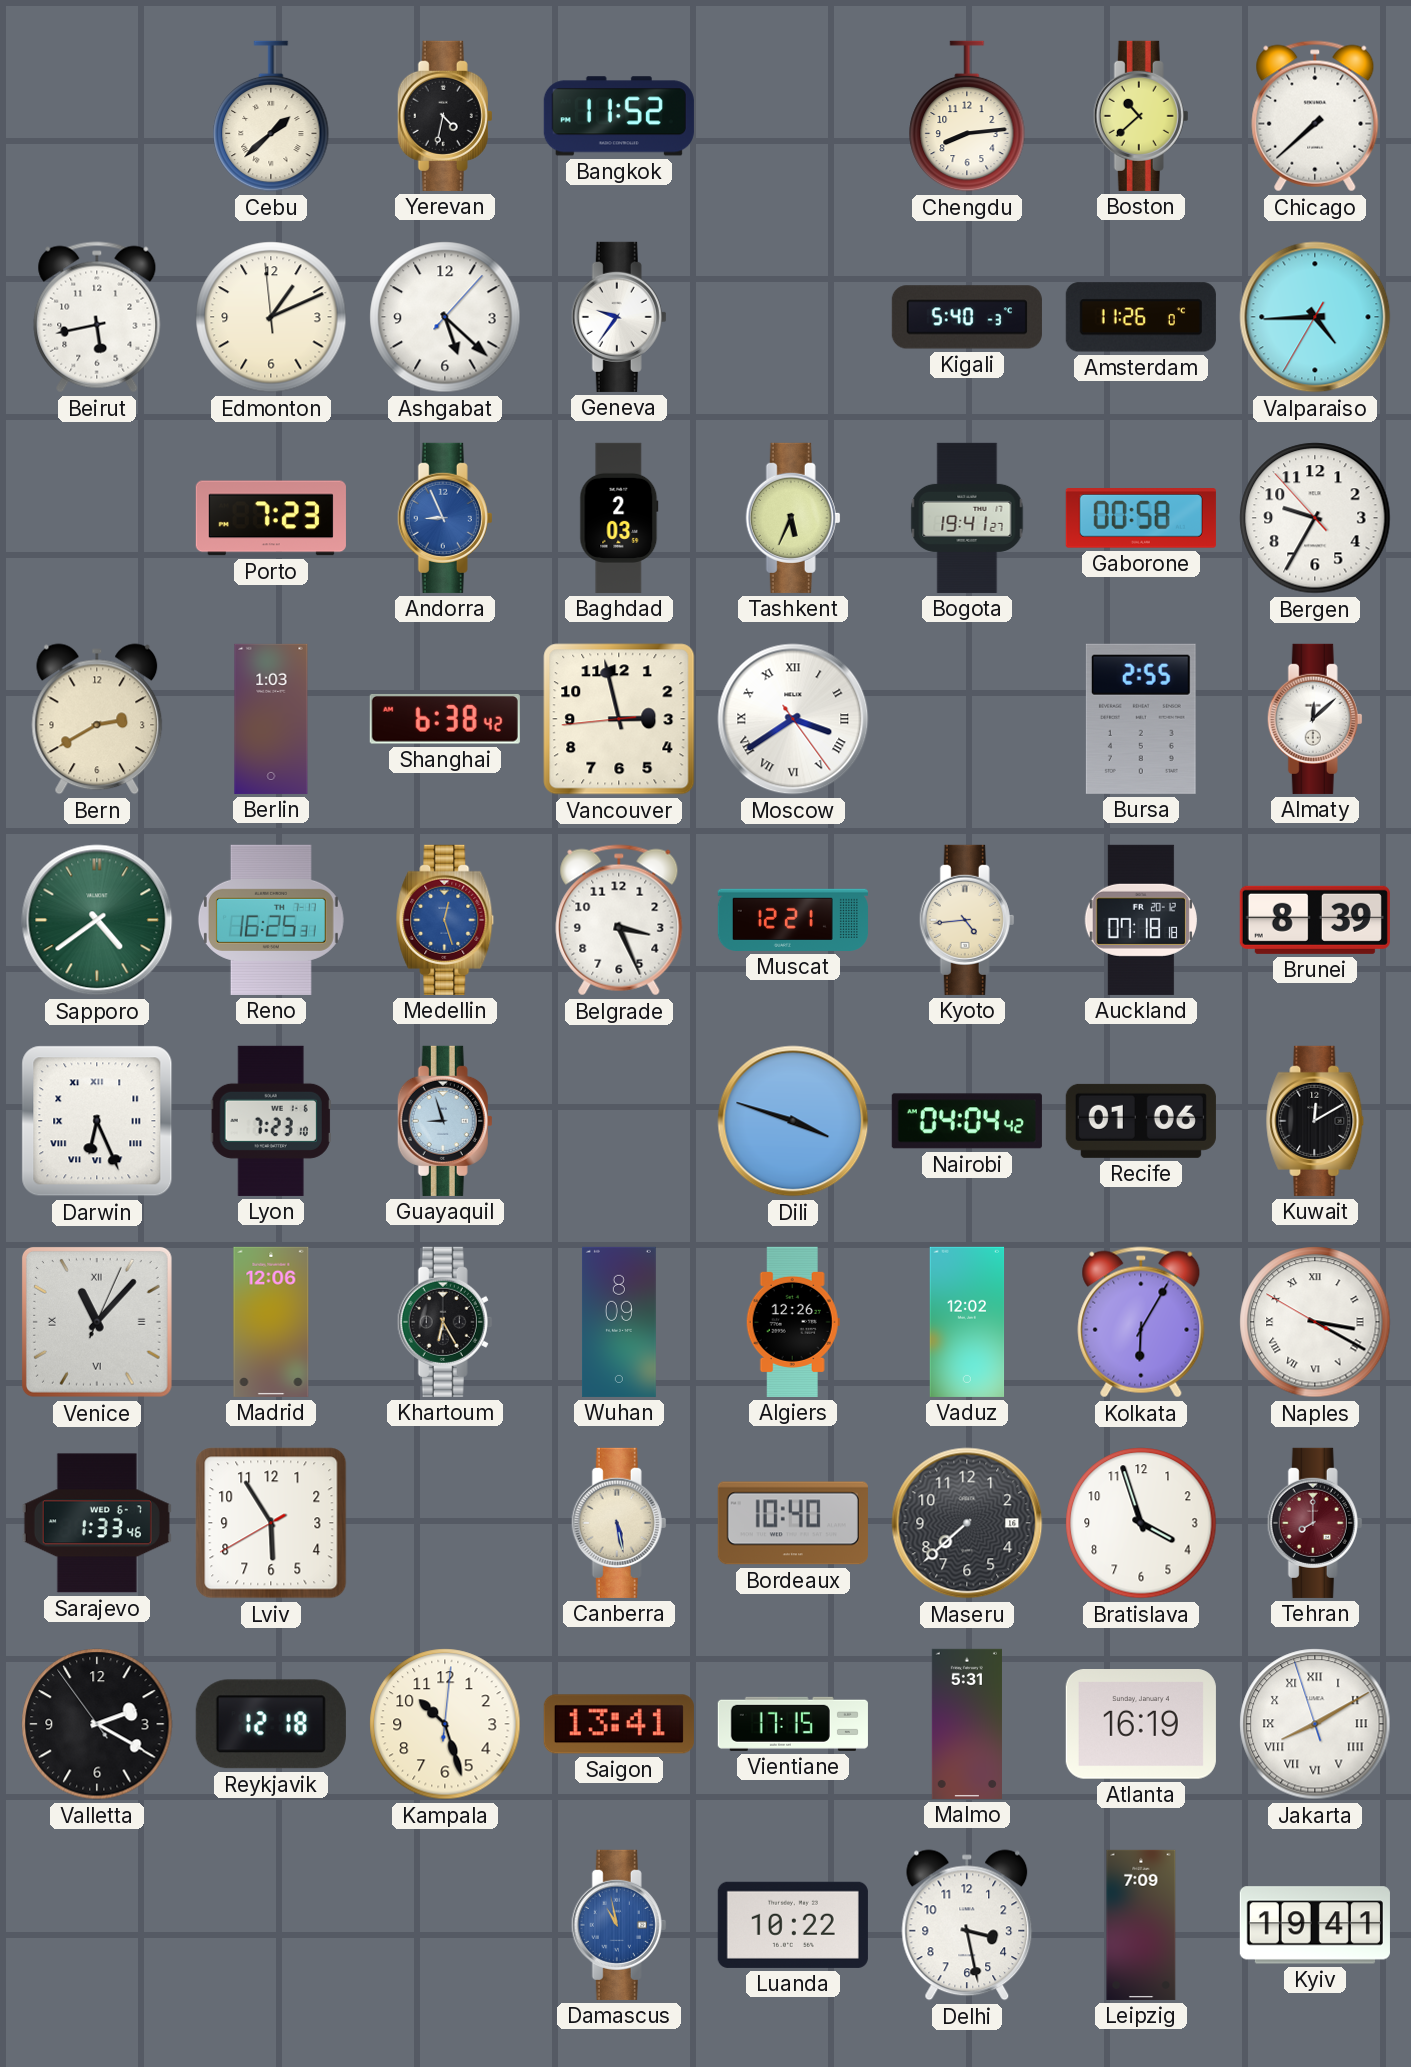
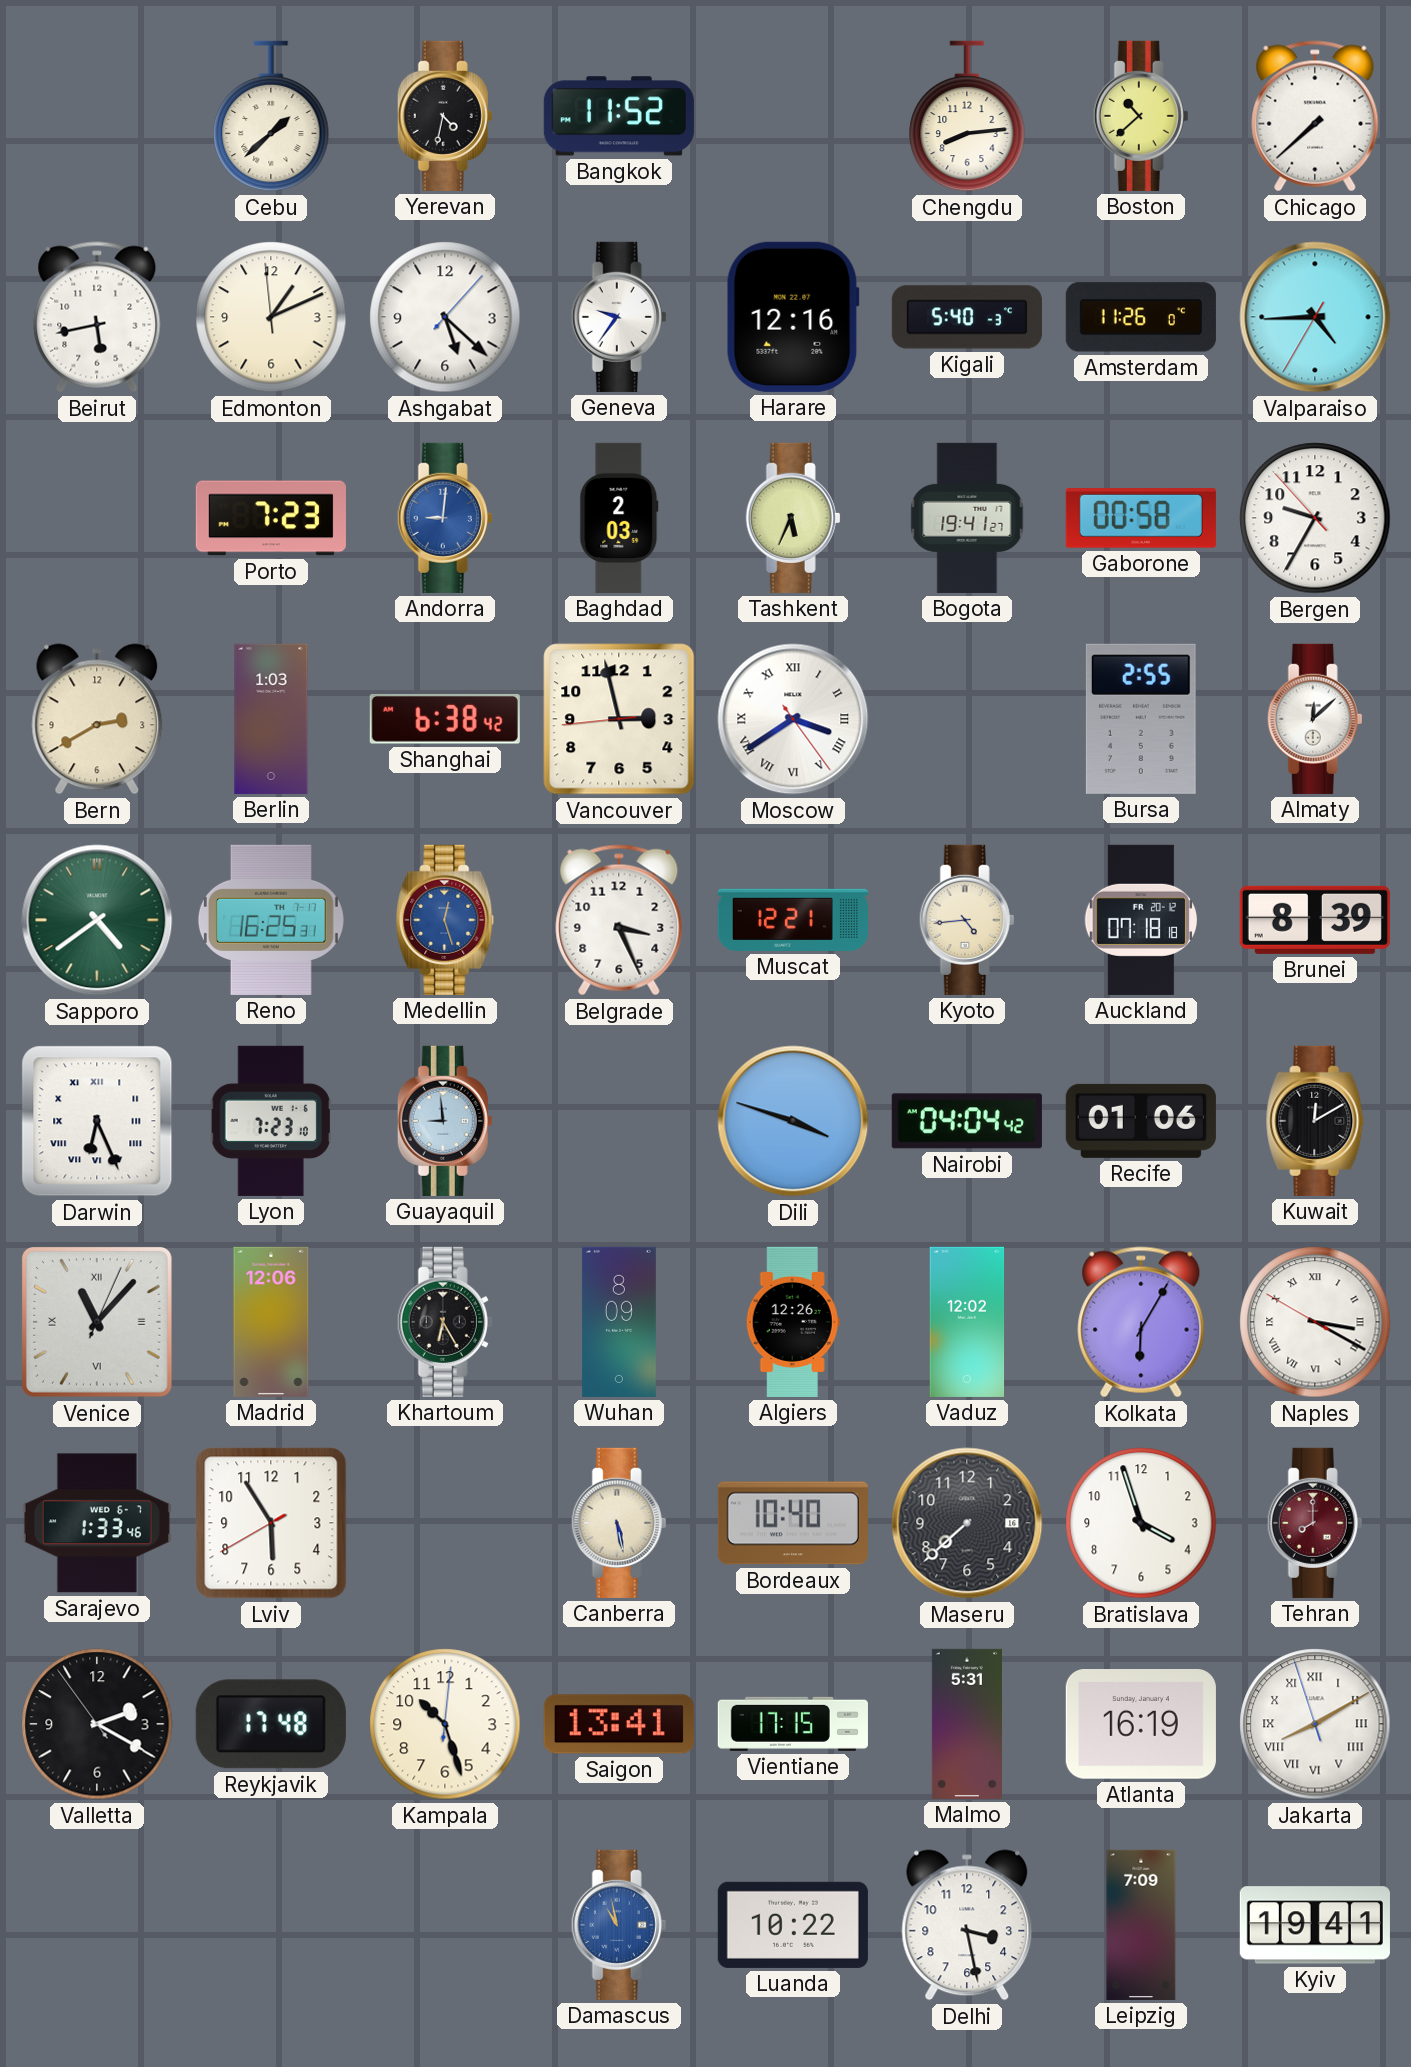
Harare: none -> 12:16 (793, 317)
Andorra: 8:56 -> 9:01 (445, 518)
Guayaquil: 8:57 -> 8:59 (445, 1121)
Reykjavik: 12:18 -> 17:48 (271, 1724)
